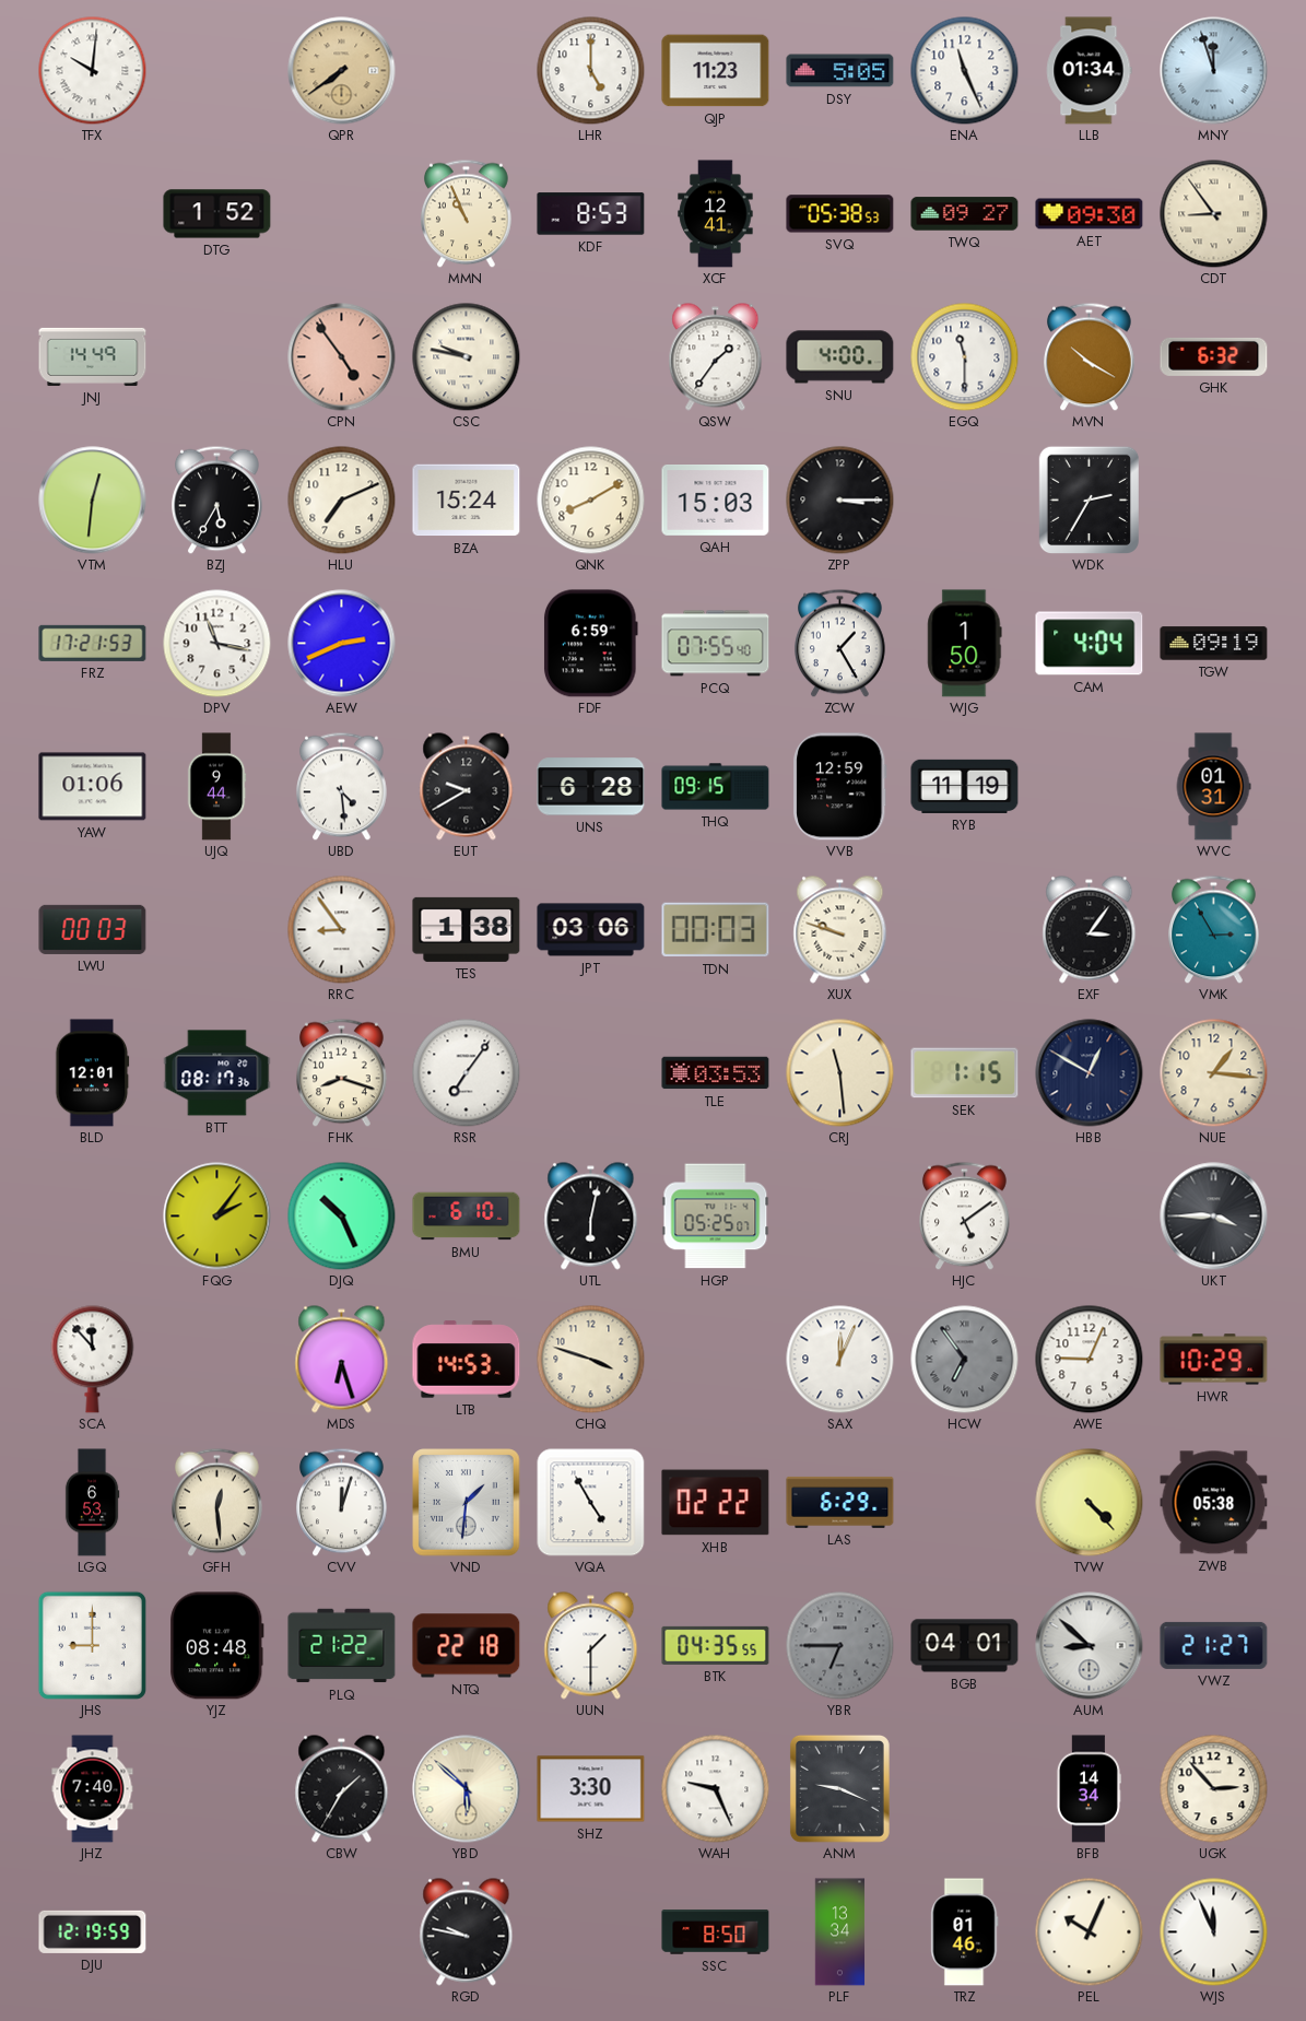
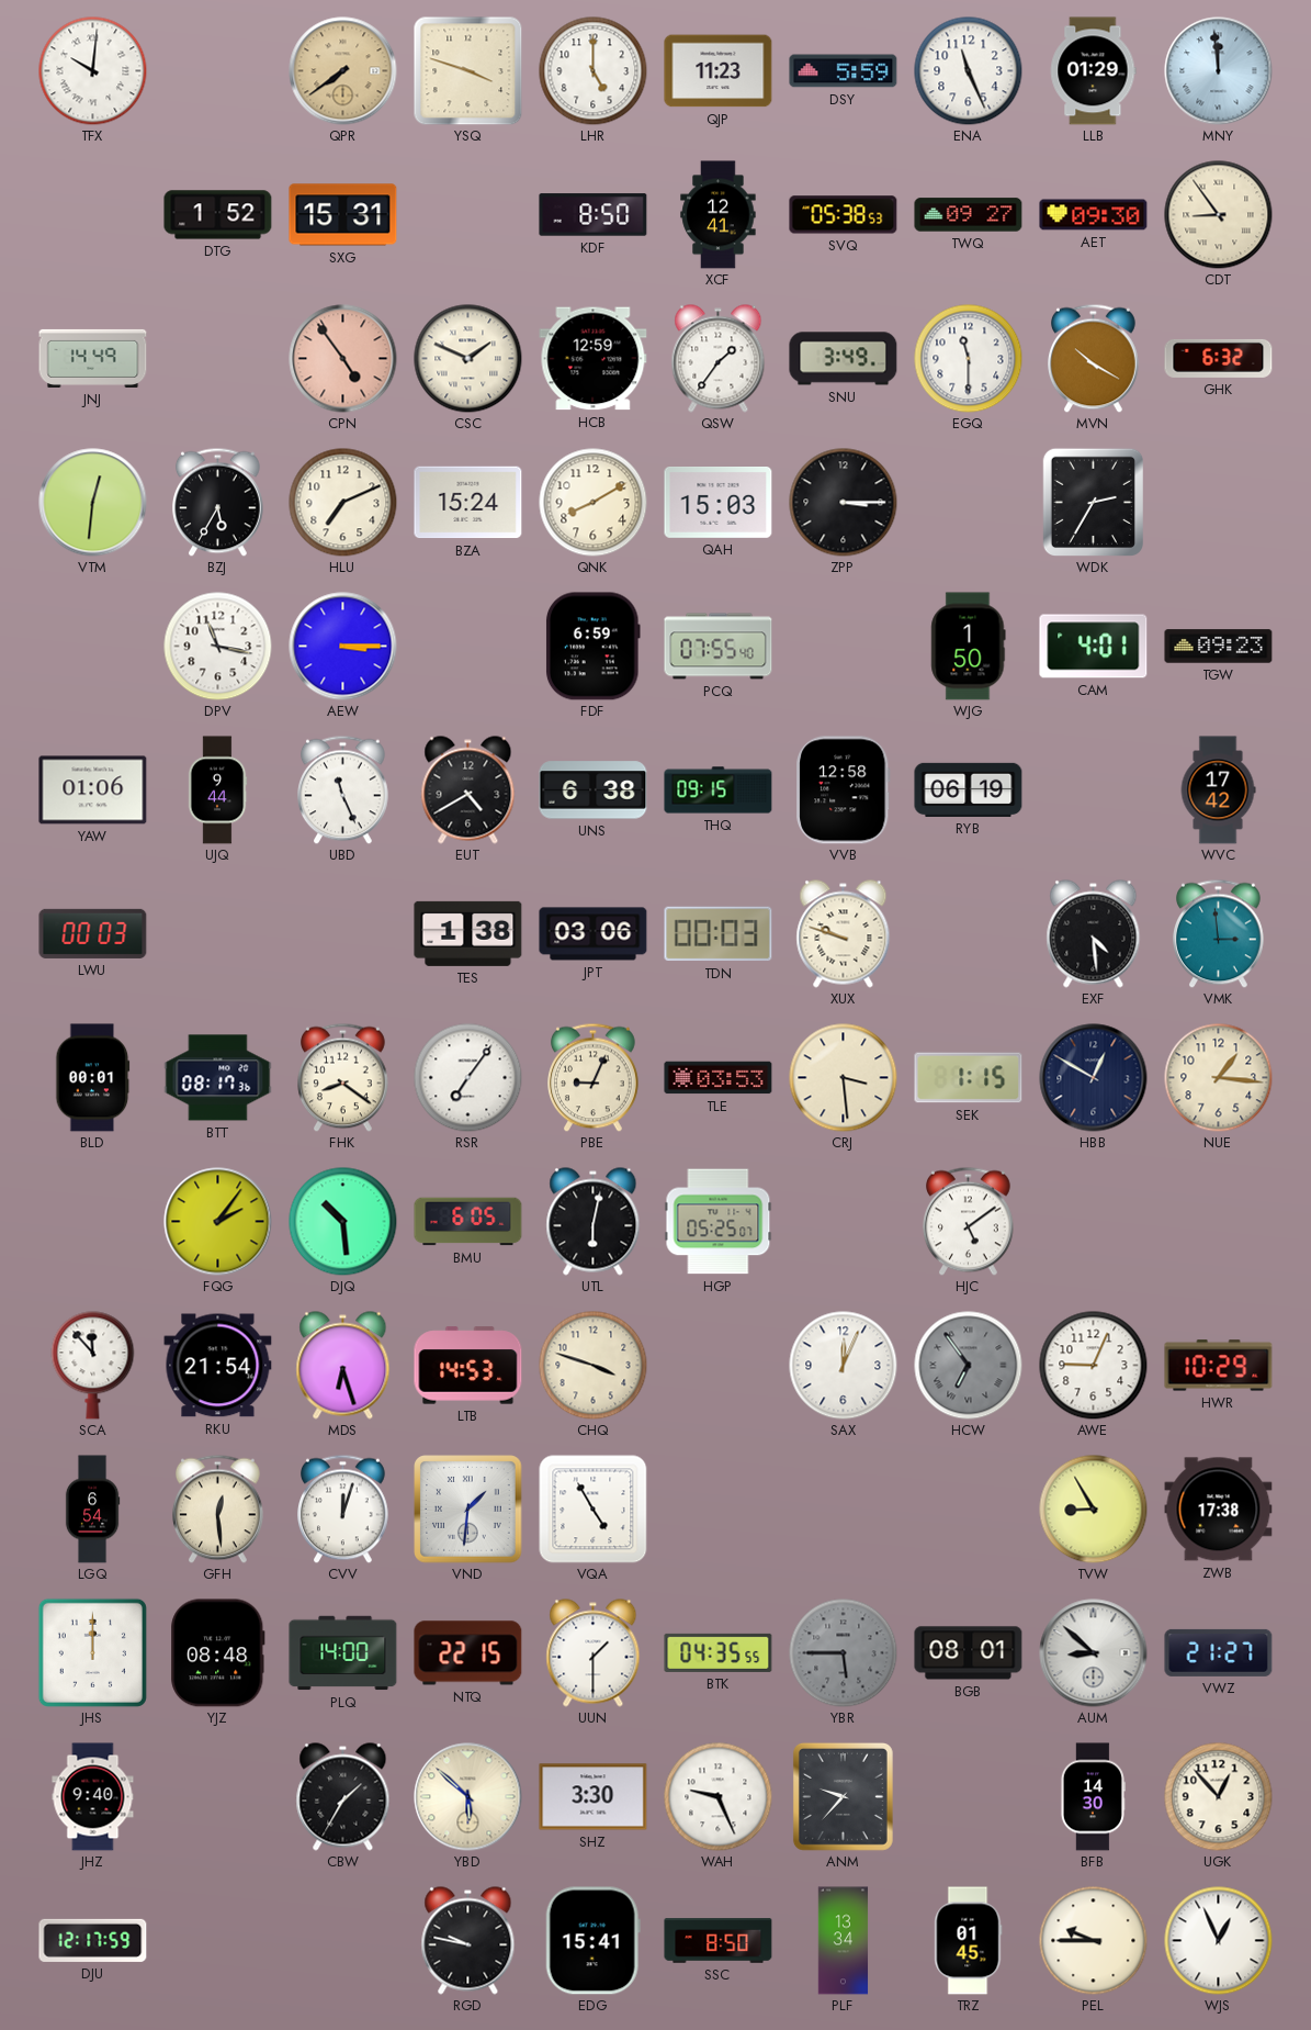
YSQ: none -> 3:48 (467, 70)
DSY: 5:05 -> 5:59 (844, 71)
LLB: 01:34 -> 01:29 (1094, 71)
MNY: 11:57 -> 11:59 (1219, 71)
SXG: none -> 15:31 (343, 215)
MMN: 10:56 -> none (467, 213)
KDF: 8:53 -> 8:50 (594, 215)
CSC: 9:47 -> 1:49 (468, 359)
HCB: none -> 12:59 (594, 359)
SNU: 4:00 -> 3:49 (844, 359)
FRZ: 17:21 -> none (93, 643)
AEW: 2:41 -> 3:15 (343, 647)
ZCW: 1:25 -> none (840, 643)
CAM: 4:04 -> 4:01 (1094, 647)
TGW: 09:19 -> 09:23 (1219, 647)
UBD: 4:29 -> 11:26 (343, 789)
EUT: 9:40 -> 4:40 (468, 790)
UNS: 6:28 -> 6:38 (594, 790)
VVB: 12:59 -> 12:58 (844, 790)
RYB: 11:19 -> 06:19 (969, 789)
WVC: 01:31 -> 17:42 (1218, 790)
RRC: 8:54 -> none (342, 930)
EXF: 3:06 -> 4:29 (1094, 934)
VMK: 2:55 -> 2:59 (1219, 933)
BLD: 12:01 -> 00:01 (93, 1078)
FHK: 8:18 -> 8:21 (343, 1077)
PBE: none -> 9:04 (594, 1077)
CRJ: 11:29 -> 3:29 (844, 1078)
DJQ: 10:26 -> 10:29 (343, 1222)
BMU: 6:10 -> 6:05 (468, 1222)
UKT: 3:45 -> none (1214, 1217)
RKU: none -> 21:54 (218, 1366)
LGQ: 6:53 -> 6:54 (92, 1510)
XHB: 02:22 -> none (716, 1503)
LAS: 6:29 -> none (840, 1502)
TVW: 4:23 -> 8:55 (1094, 1510)
ZWB: 05:38 -> 17:38 (1219, 1510)
JHS: 9:00 -> 12:00 (92, 1652)
PLQ: 21:22 -> 14:00 (343, 1653)
NTQ: 22:18 -> 22:15 (468, 1653)
YBR: 6:45 -> 5:45 (844, 1653)
BGB: 04:01 -> 08:01 (969, 1653)
JHZ: 7:40 -> 9:40 (93, 1797)
ANM: 9:19 -> 9:37 (843, 1796)
BFB: 14:34 -> 14:30 (1093, 1797)
UGK: 2:53 -> 12:53 (1219, 1797)
DJU: 12:19 -> 12:17 (93, 1940)
EDG: none -> 15:41 (592, 1941)
TRZ: 01:46 -> 01:45 (969, 1941)
PEL: 10:04 -> 9:45 (1094, 1941)
WJS: 11:56 -> 12:56 (1219, 1941)
